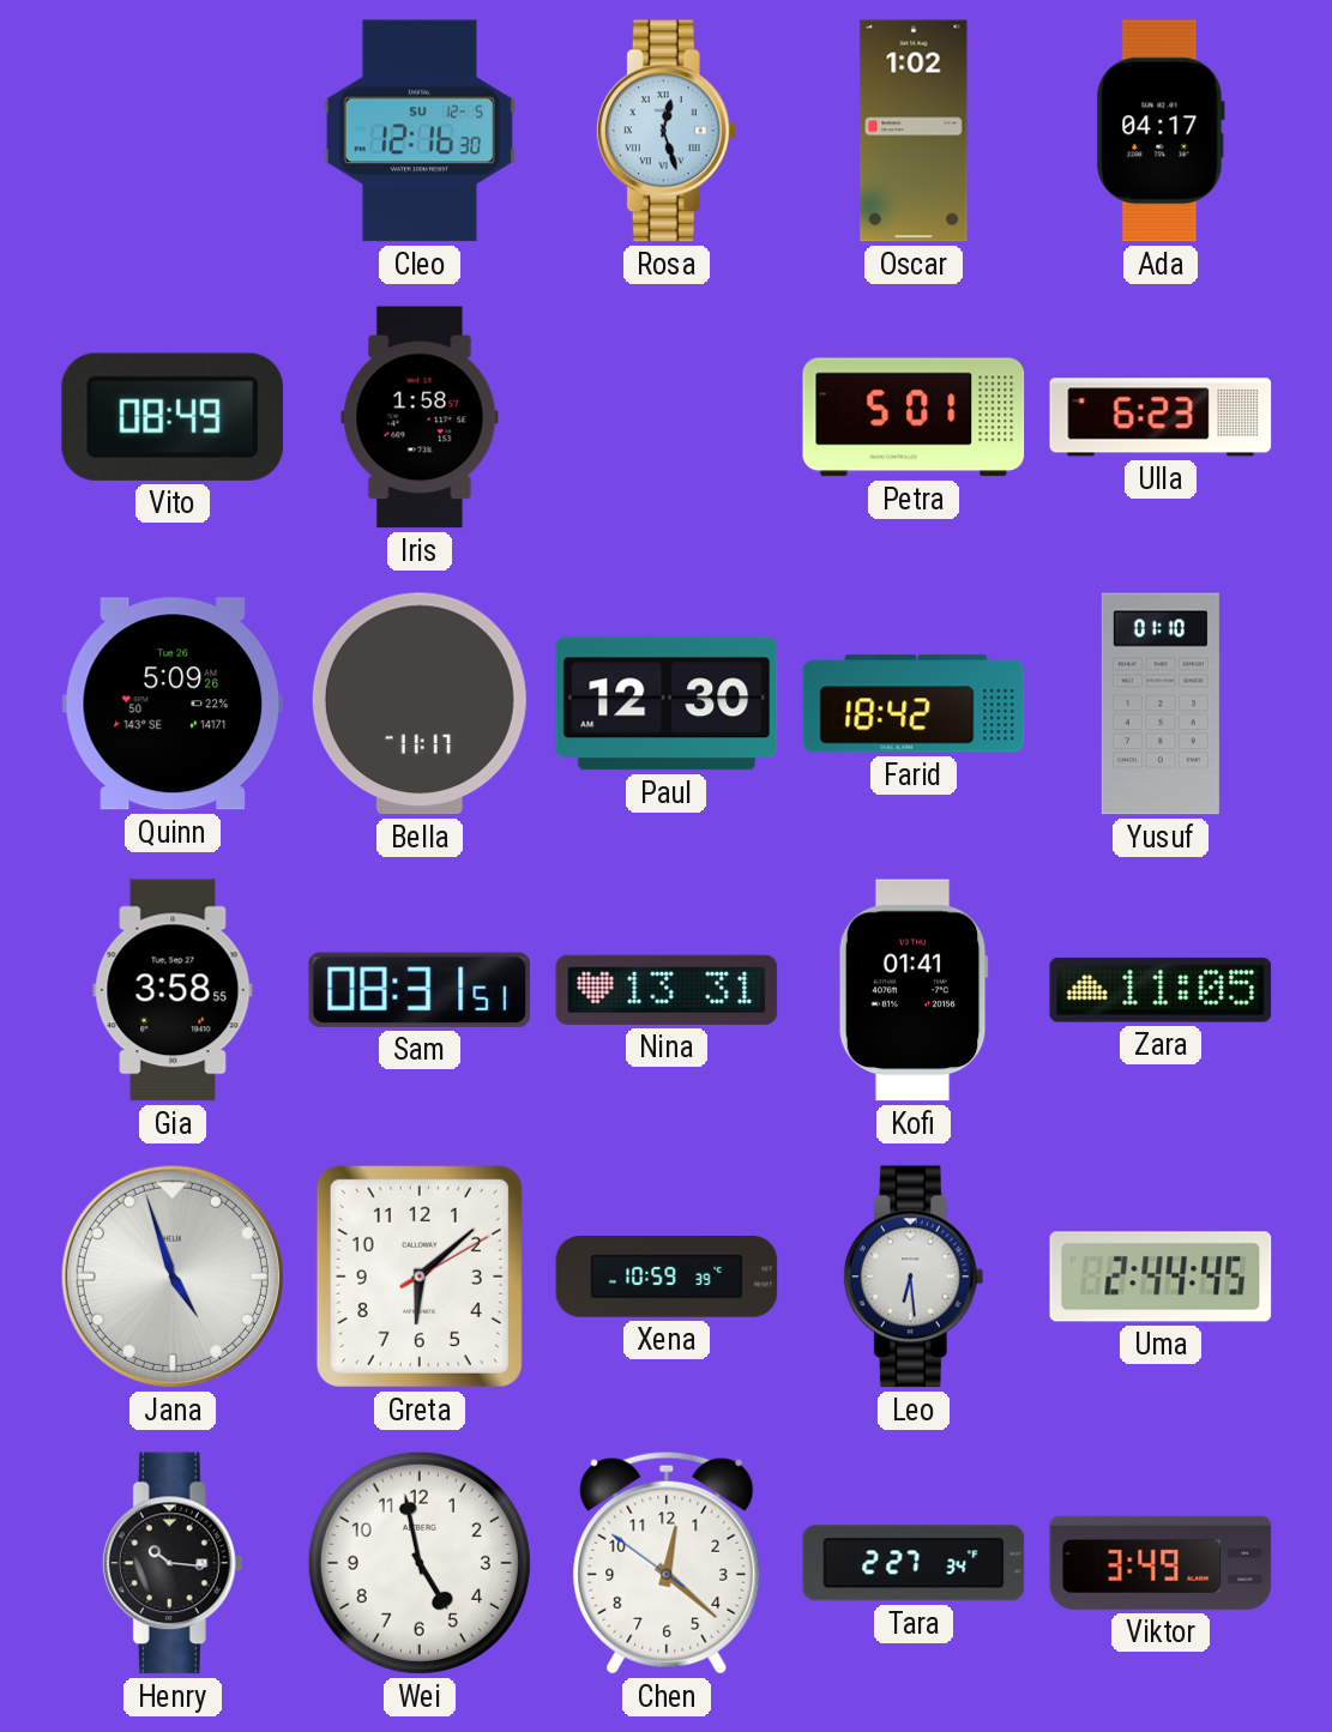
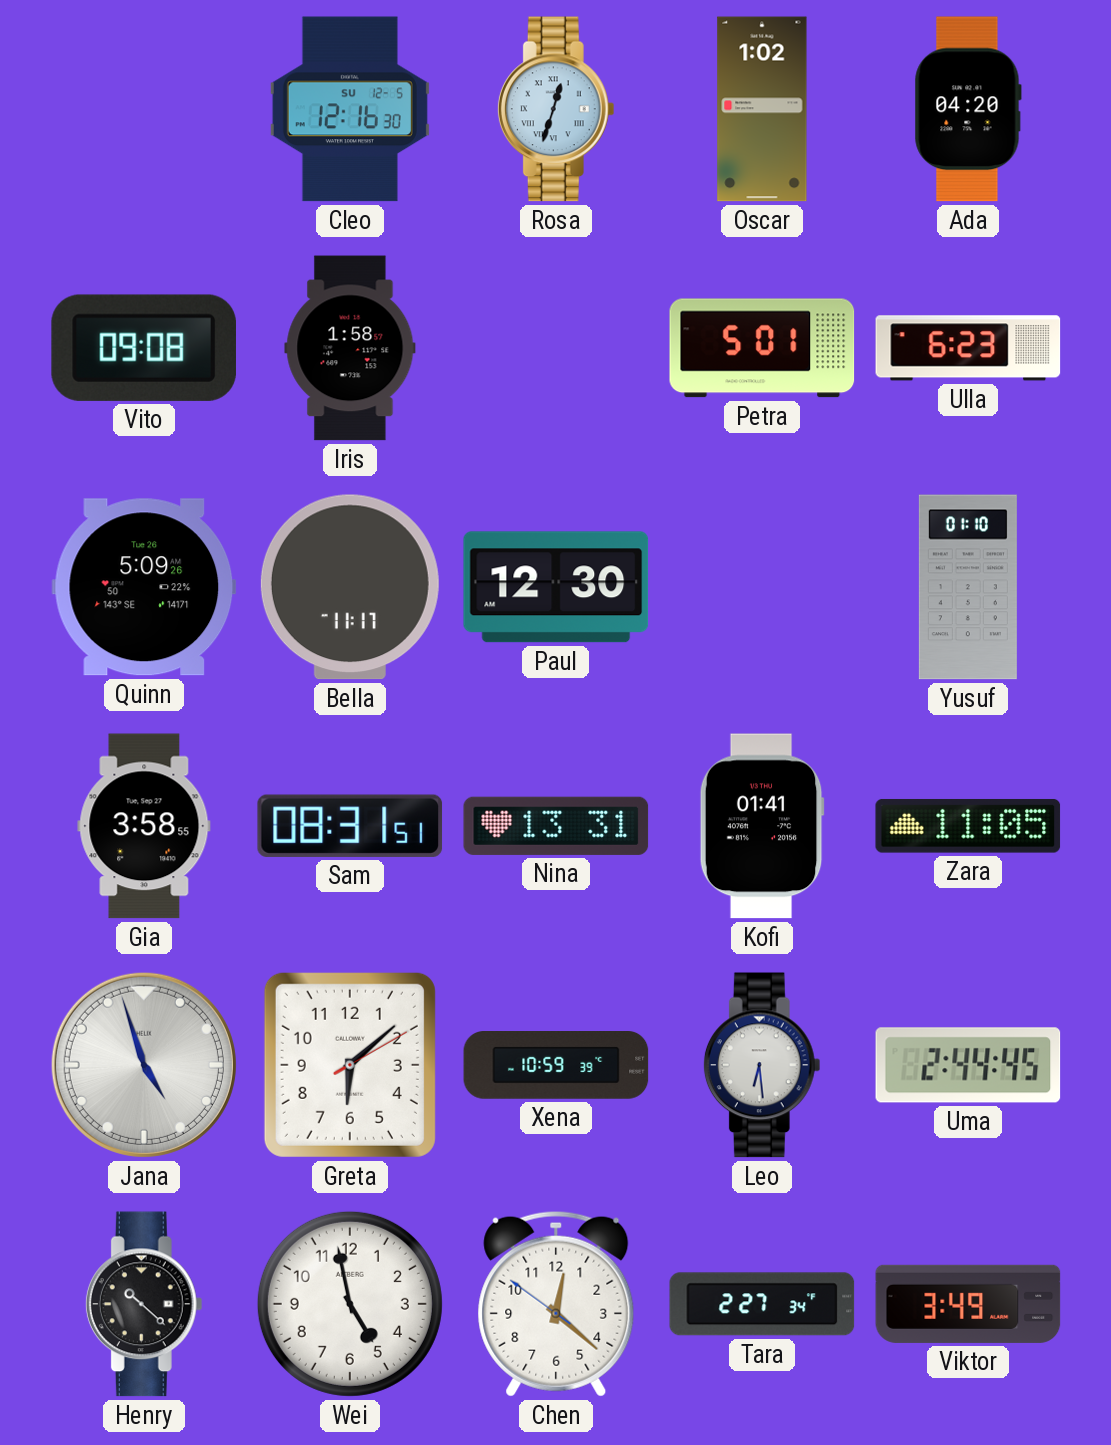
Rosa: 12:27 -> 12:33 (556, 109)
Ada: 04:17 -> 04:20 (968, 109)
Vito: 08:49 -> 09:08 (144, 348)
Farid: 18:42 -> none (914, 704)
Henry: 10:16 -> 10:22 (144, 1304)
